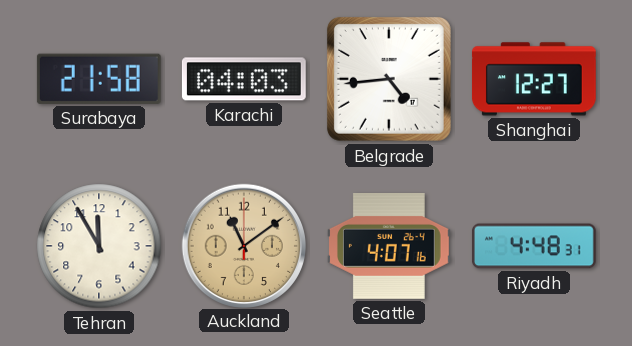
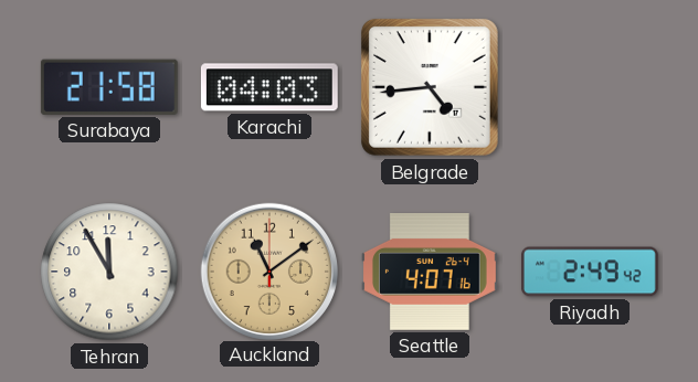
Shanghai: 12:27 -> none (534, 79)
Riyadh: 4:48 -> 2:49 (590, 272)
